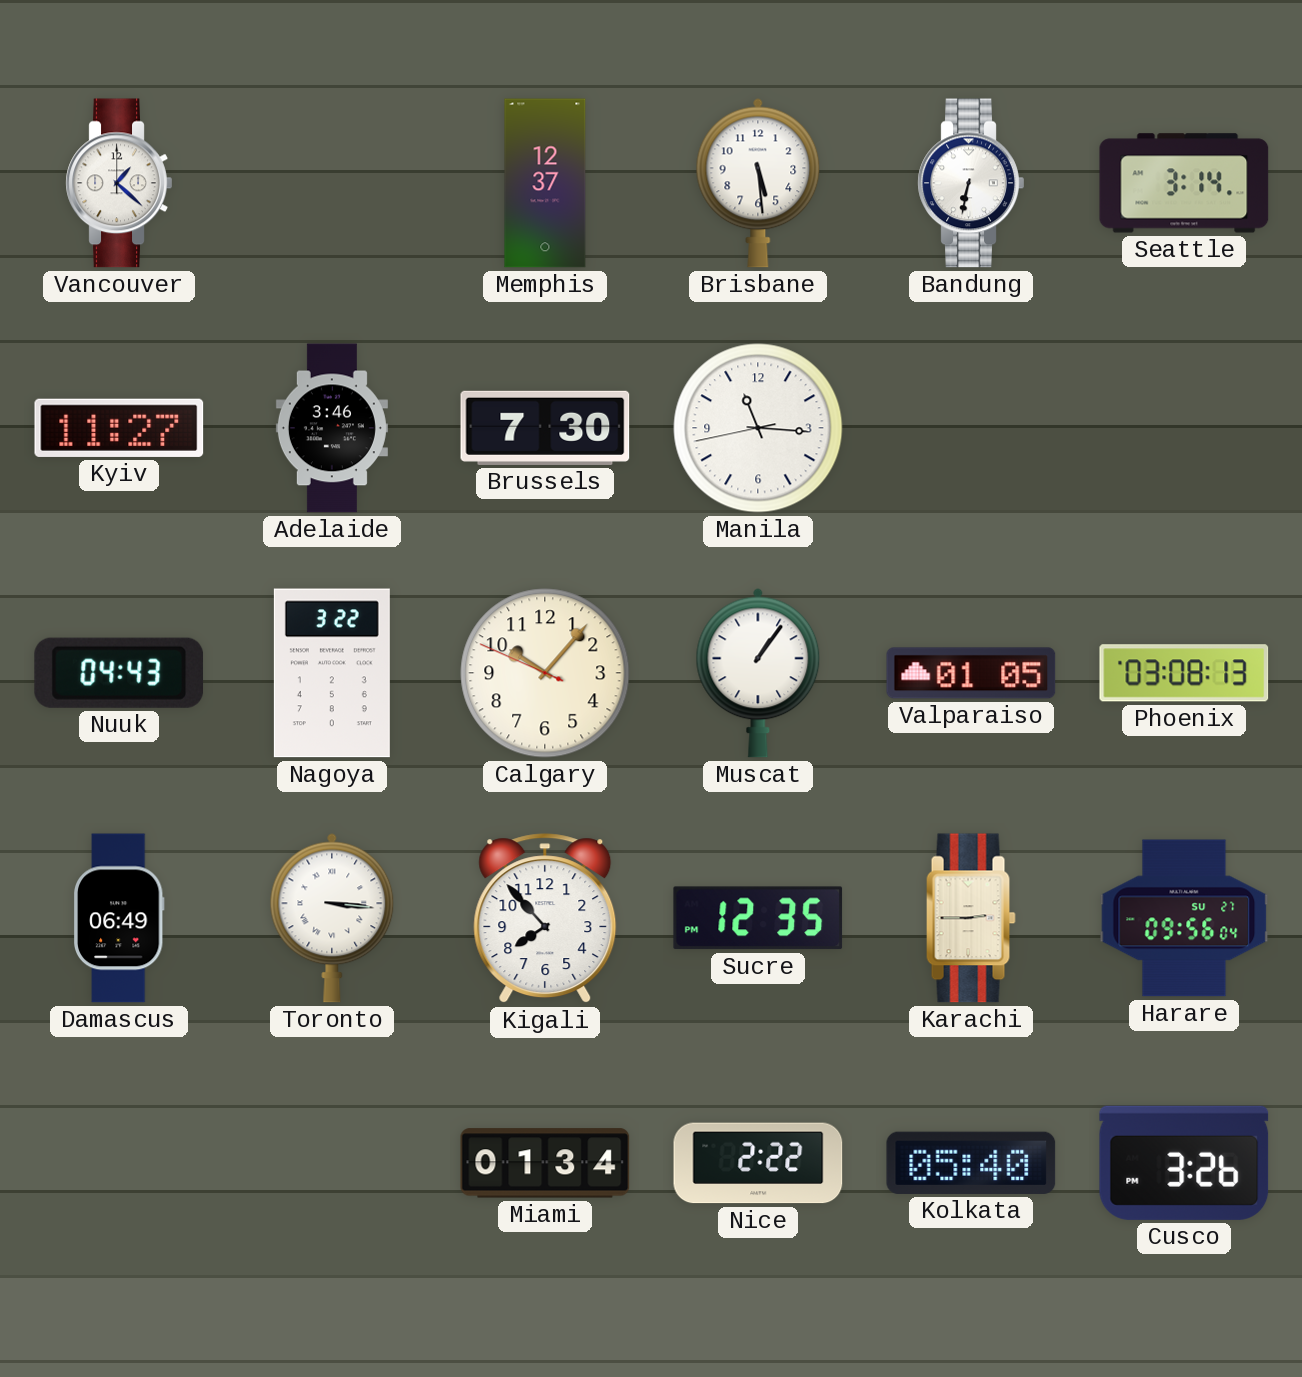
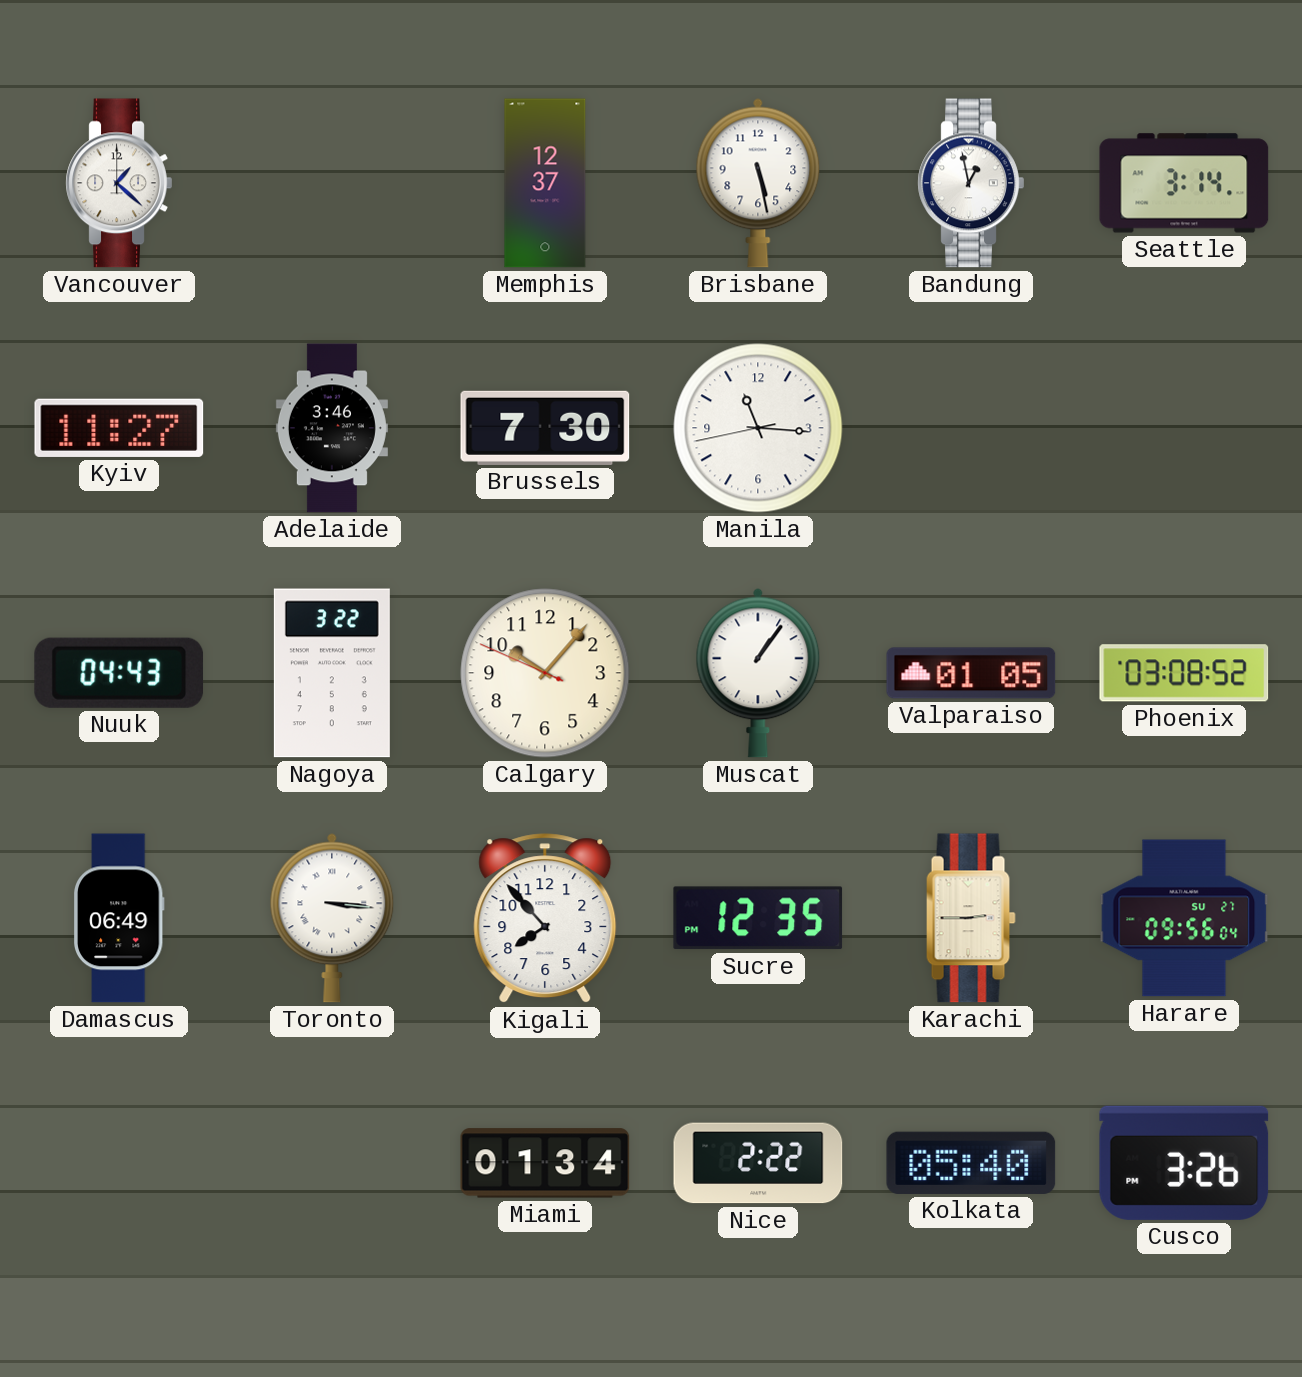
Brisbane: 5:29 -> 5:28 (758, 183)
Bandung: 6:32 -> 12:58 (971, 183)
Phoenix: 03:08:13 -> 03:08:52 (1184, 673)
